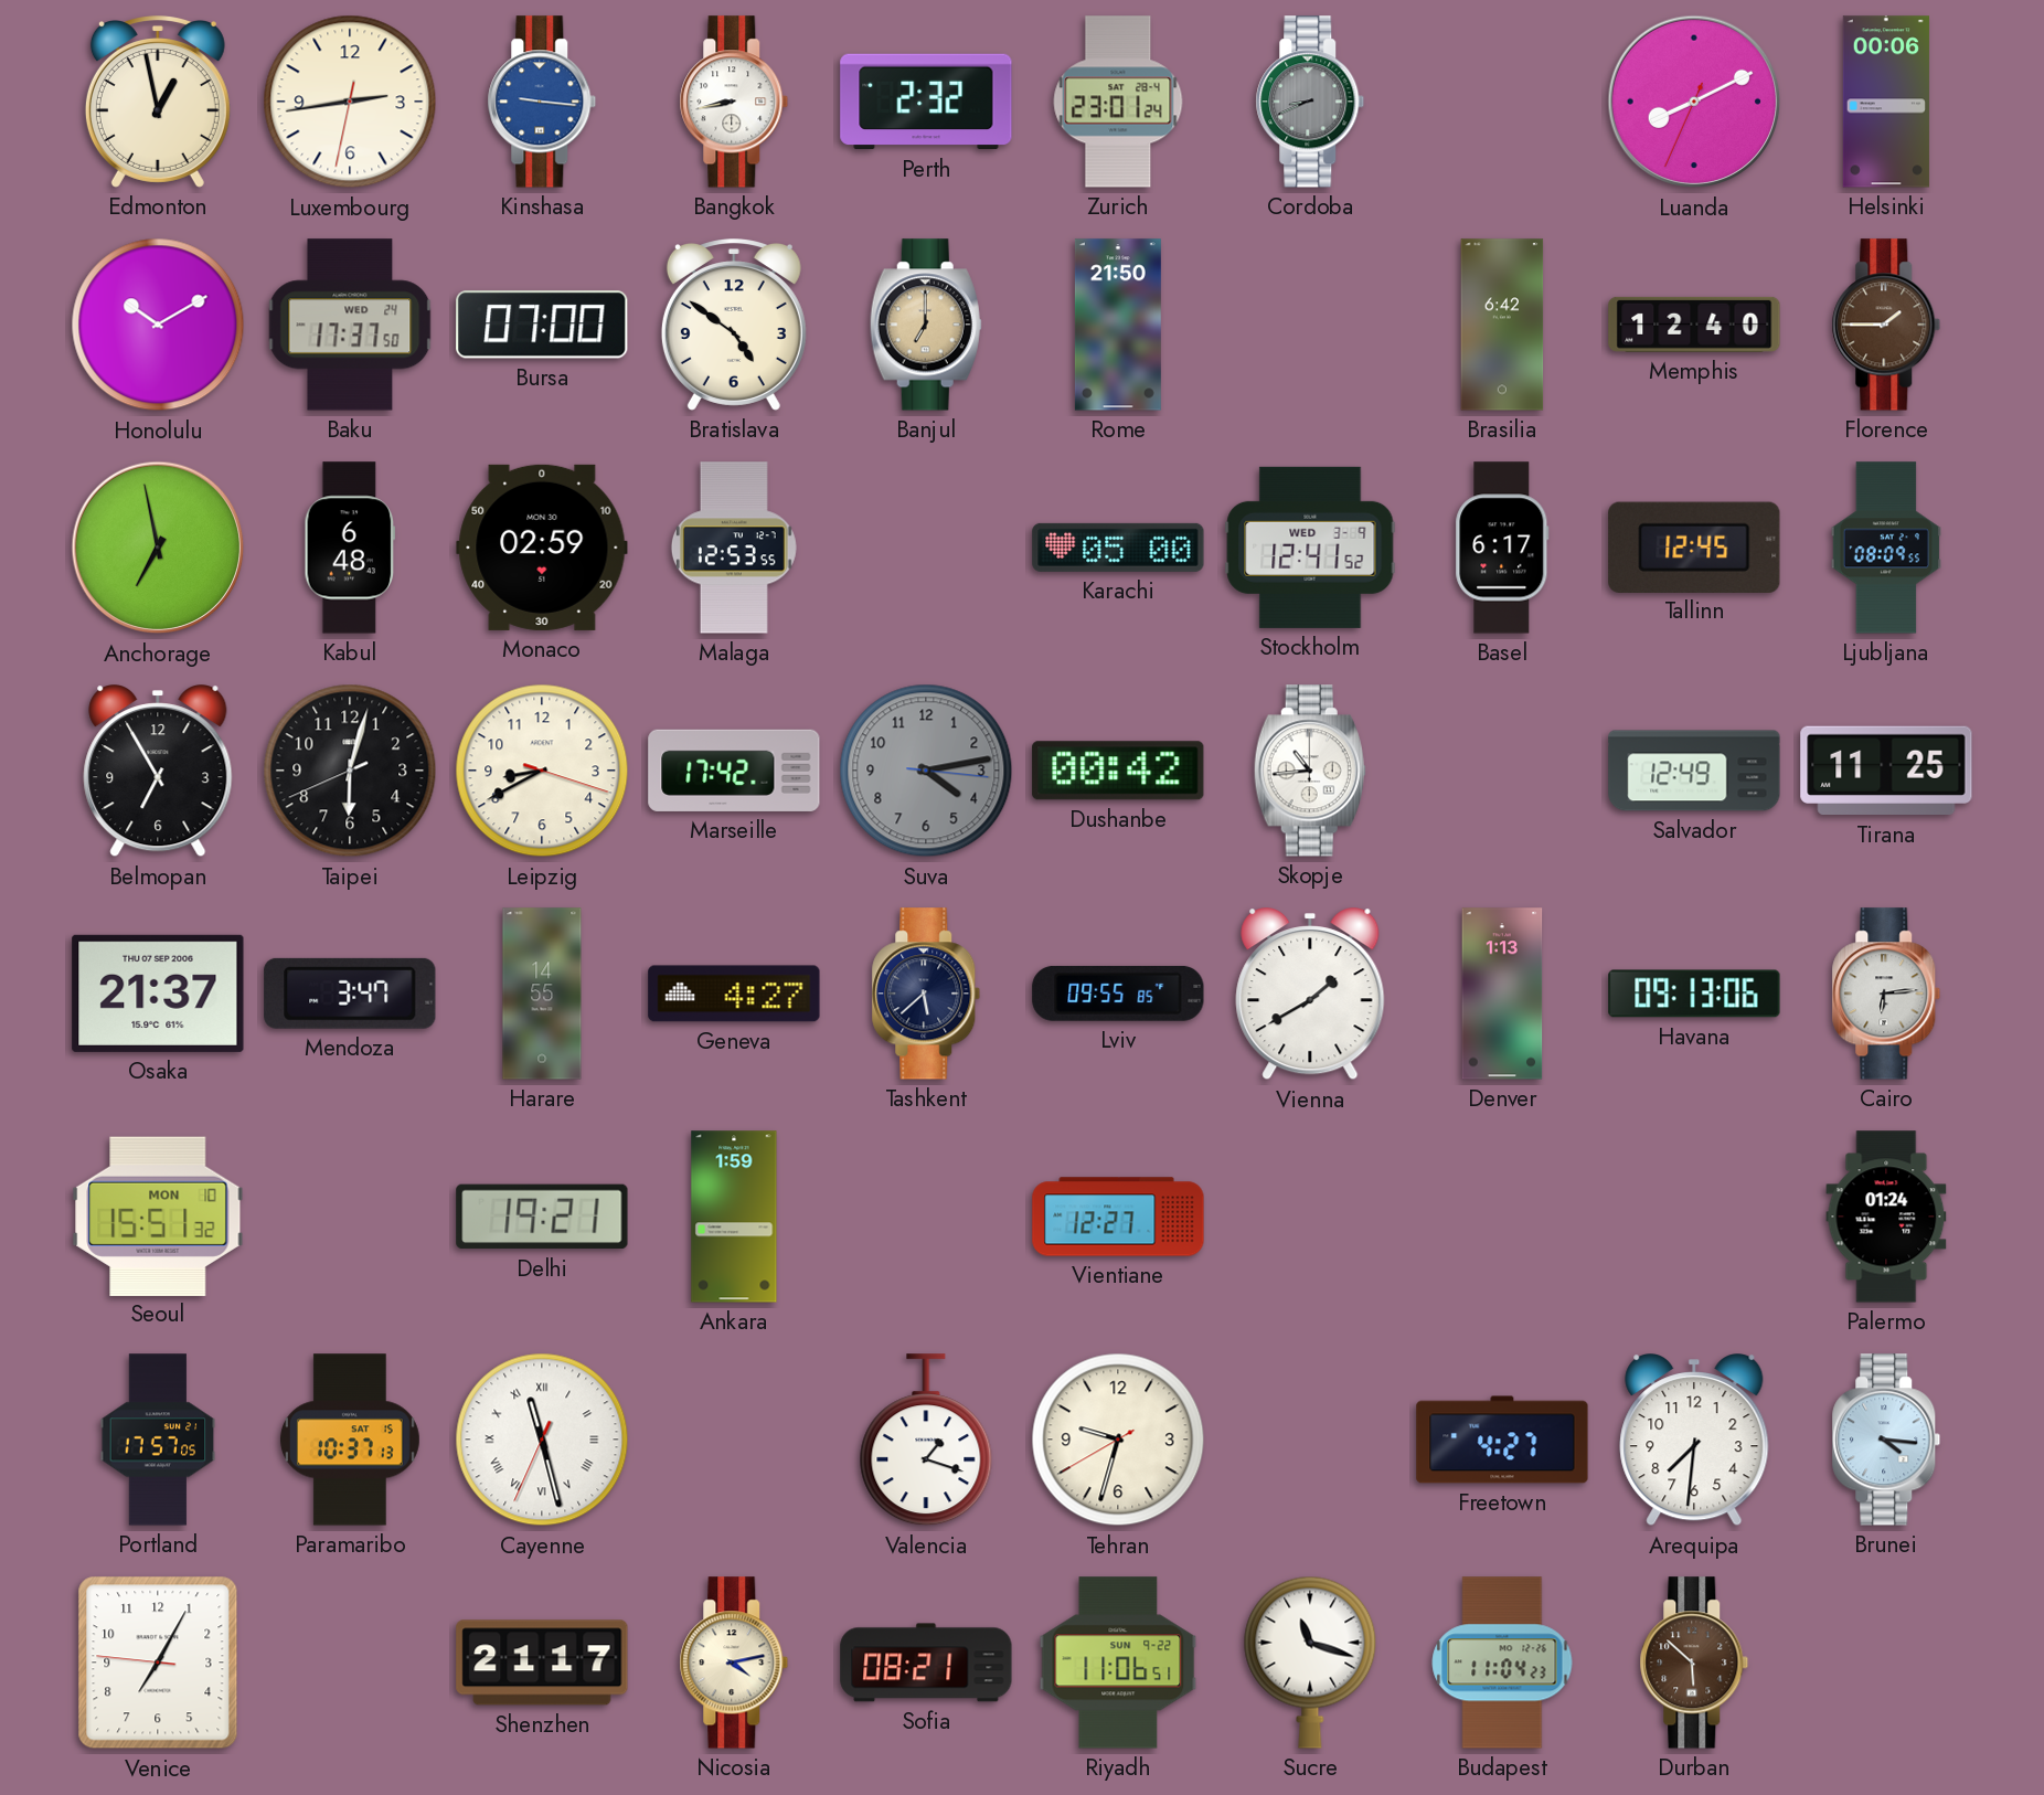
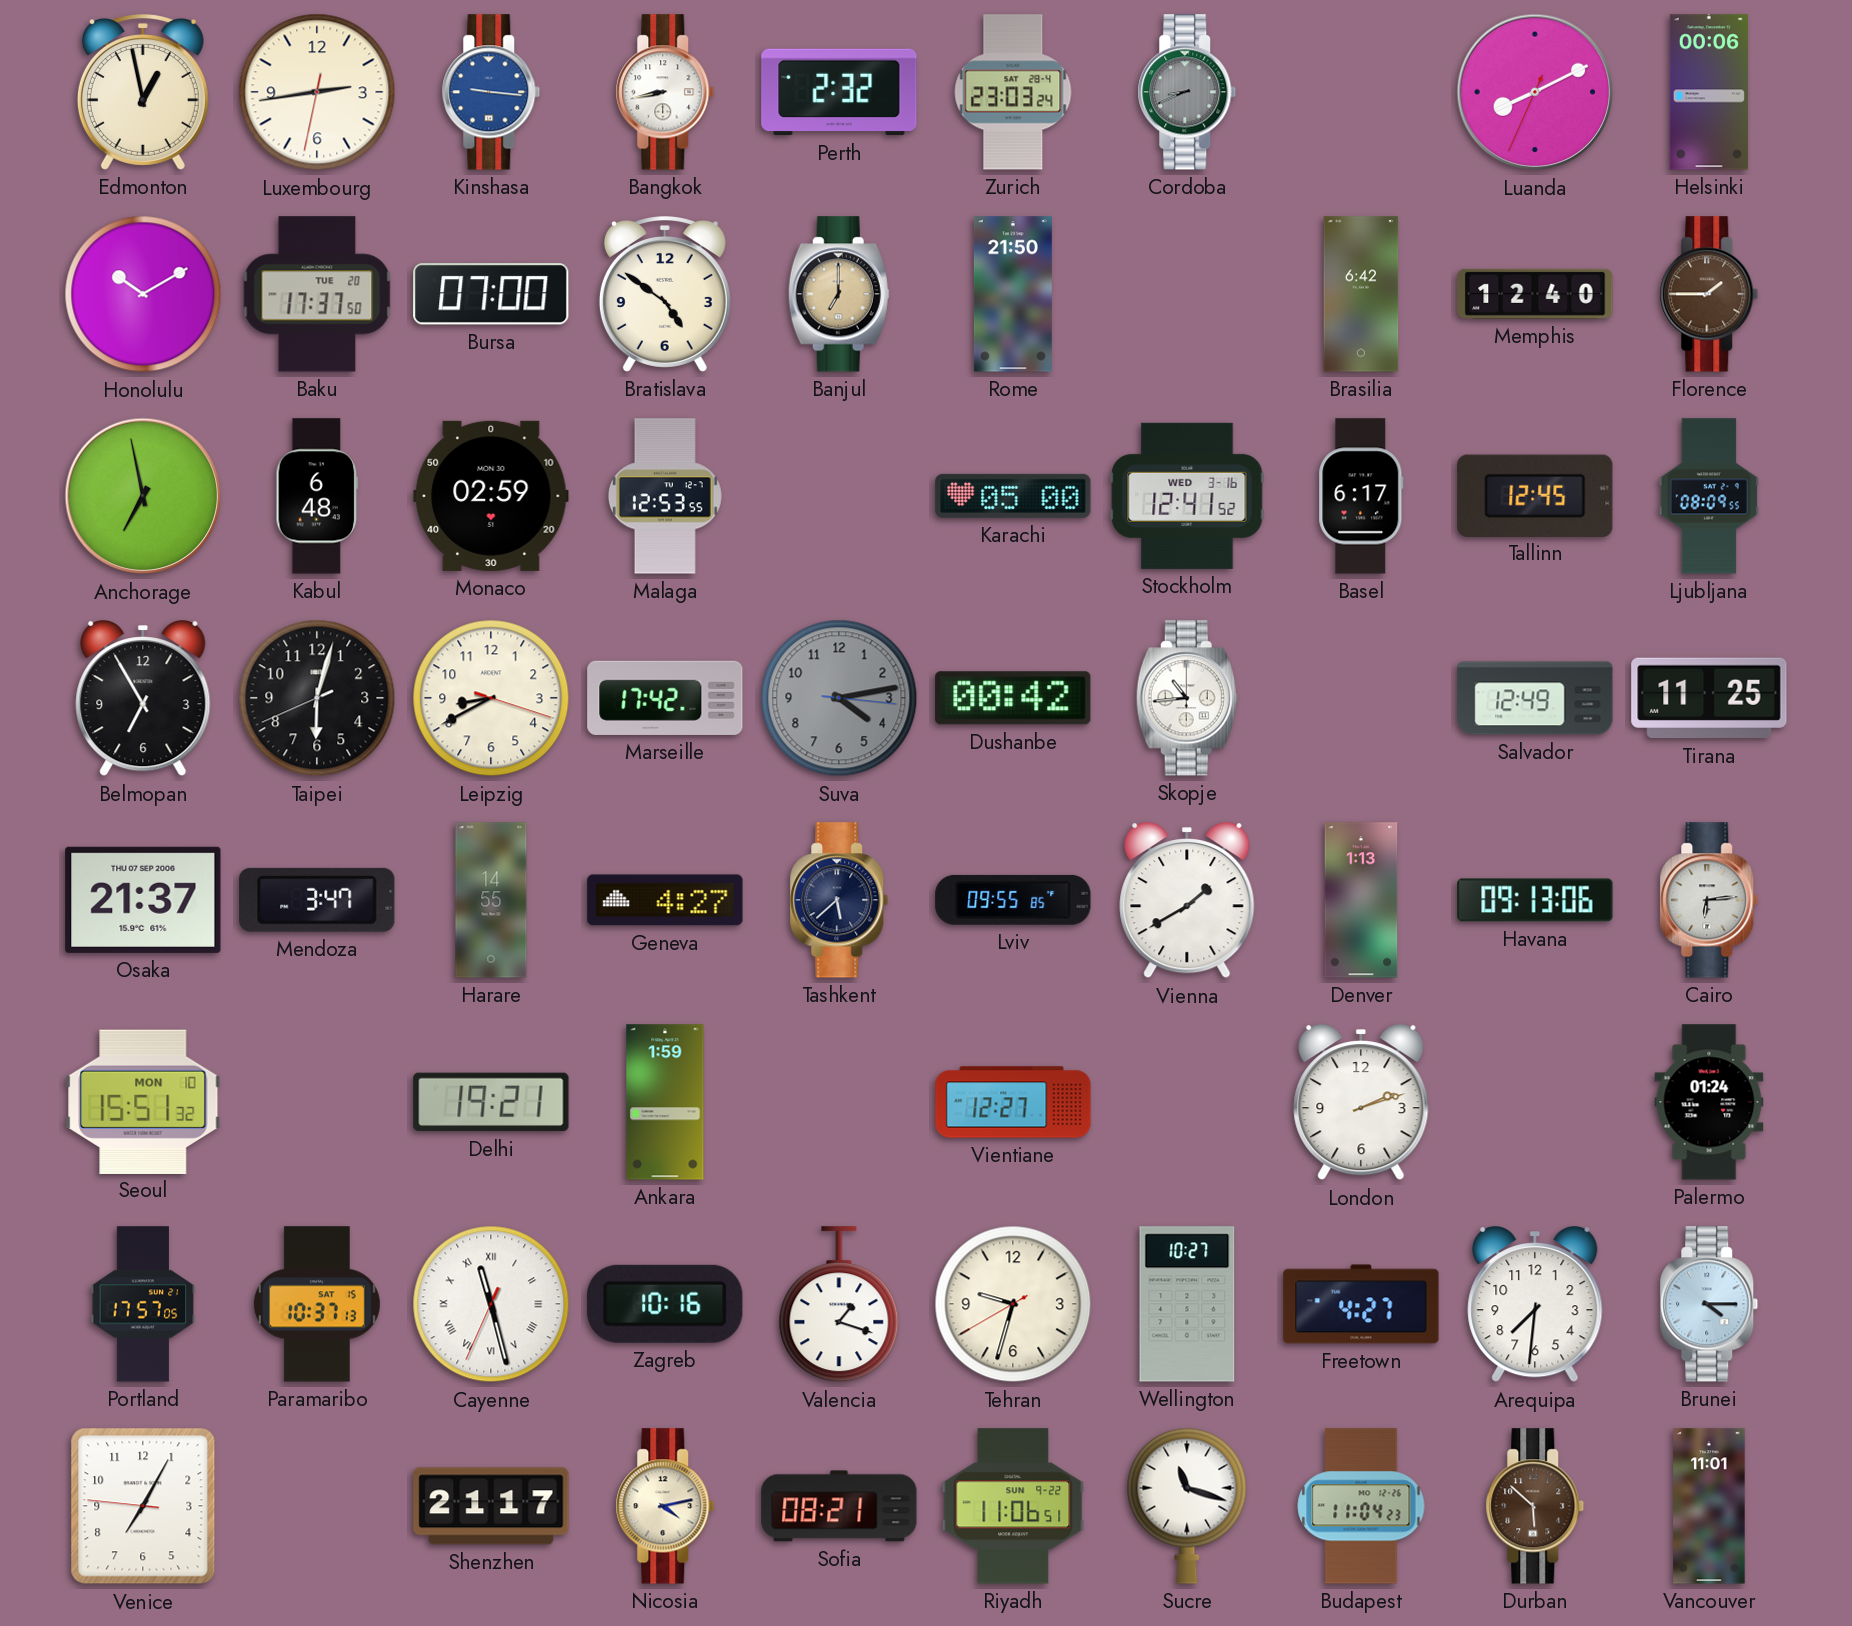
Zurich: 23:01 -> 23:03 (1013, 92)
Baku date: WED 24 -> TUE 20 (317, 294)
Stockholm date: WED 3-9 -> WED 3-16 (1187, 496)
London: none -> 2:12 (1361, 1103)
Zagreb: none -> 10:16 (665, 1304)
Wellington: none -> 10:27 (1187, 1304)
Brunei: 4:16 -> 4:15 (1709, 1304)
Vancouver: none -> 11:01 (1709, 1506)
